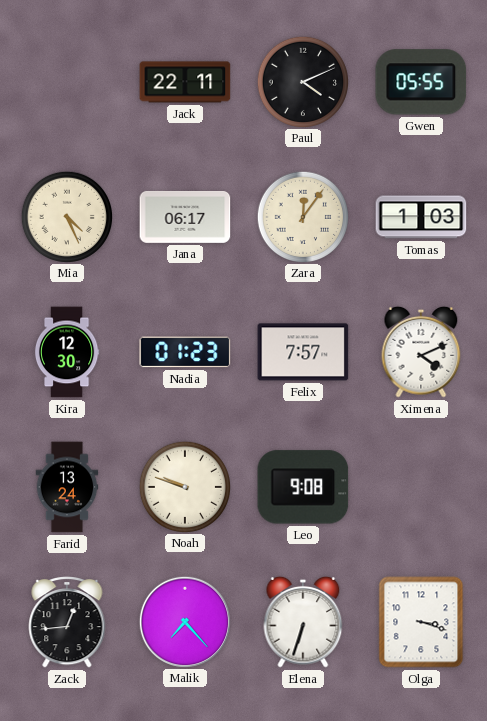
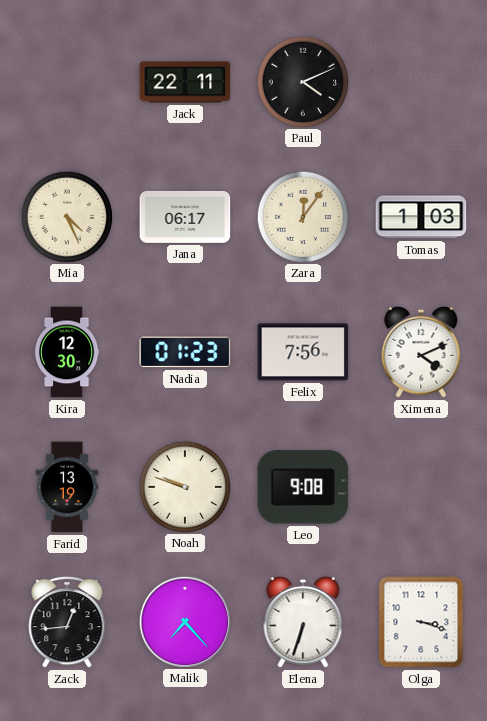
Gwen: 05:55 -> none (421, 82)
Felix: 7:57 -> 7:56 (303, 352)
Farid: 13:24 -> 13:19 (67, 487)
